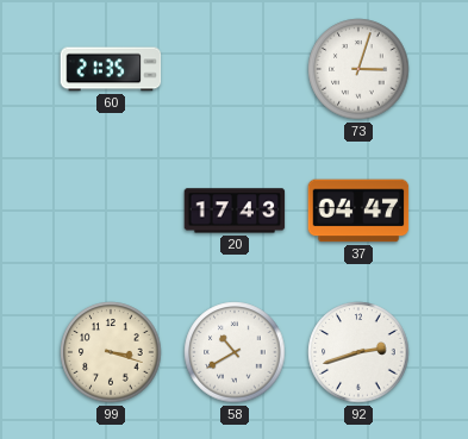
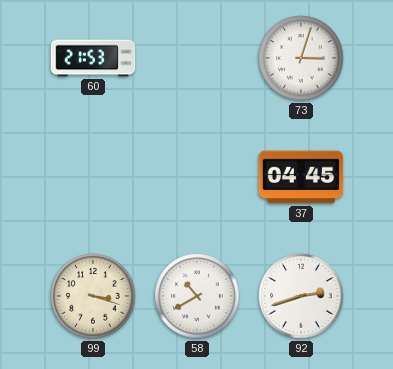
60: 21:35 -> 21:53 (93, 58)
20: 17:43 -> none (235, 211)
37: 04:47 -> 04:45 (301, 177)
